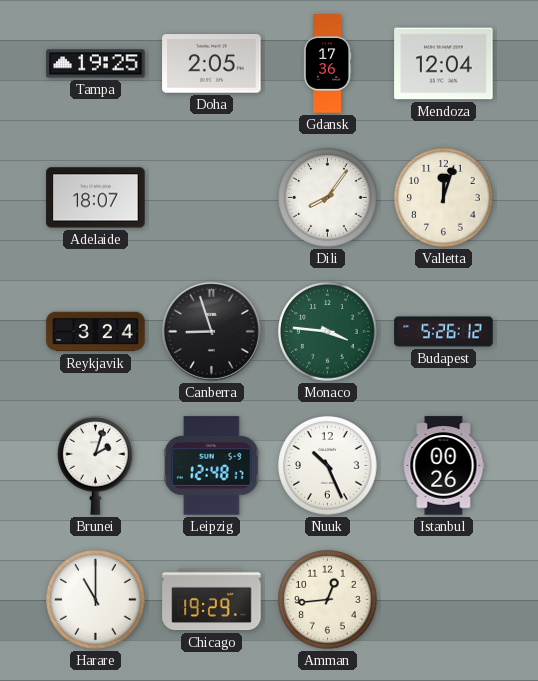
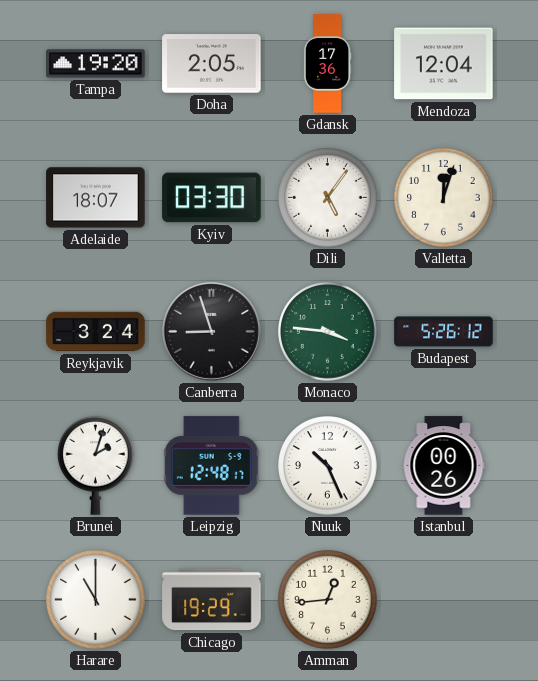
Tampa: 19:25 -> 19:20 (96, 64)
Kyiv: none -> 03:30 (212, 198)
Dili: 8:06 -> 5:06 (328, 198)
